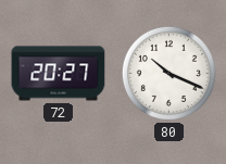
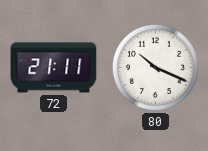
72: 20:27 -> 21:11 (54, 68)
